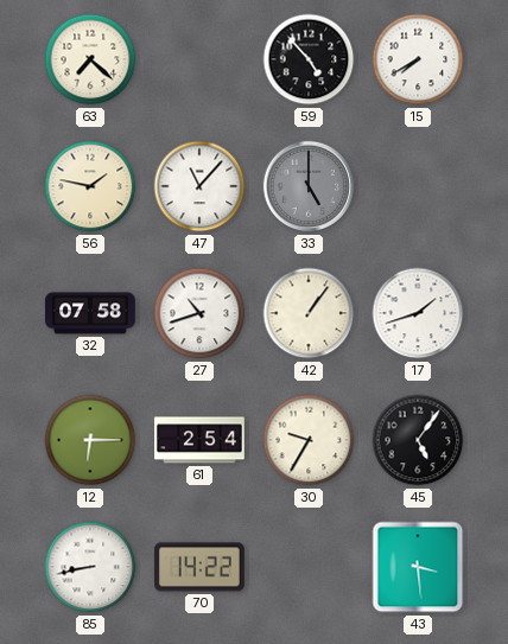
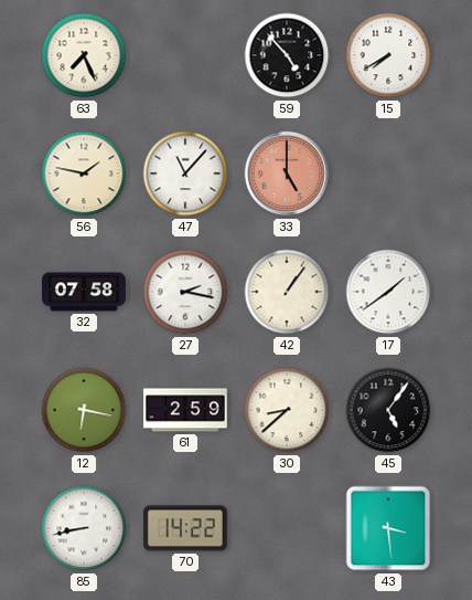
63: 7:22 -> 7:26 (84, 55)
33 dial: grey -> salmon (287, 173)
27: 10:42 -> 2:17 (185, 292)
17: 1:42 -> 1:39 (388, 292)
12: 6:15 -> 6:17 (84, 410)
61: 2:54 -> 2:59 (185, 410)
30: 9:35 -> 8:38 (287, 410)
